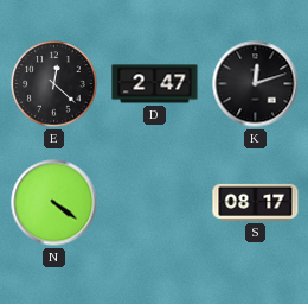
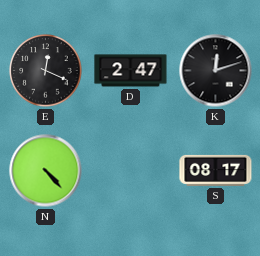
E: 12:22 -> 12:19 (46, 71)
N: 4:21 -> 4:23 (46, 171)
